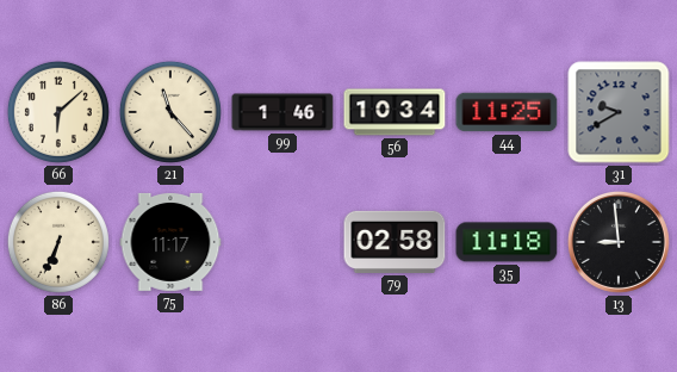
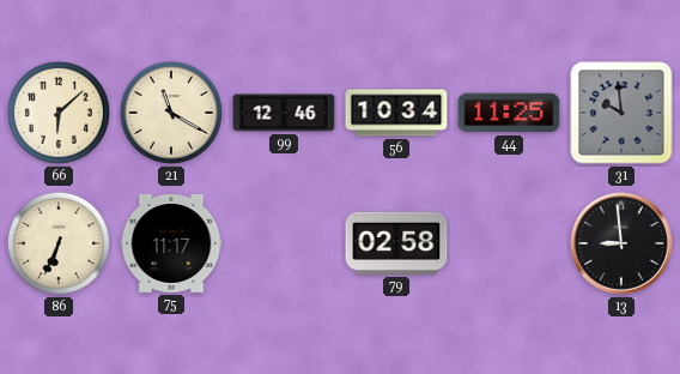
21: 11:23 -> 11:20 (171, 113)
99: 1:46 -> 12:46 (284, 113)
31: 9:40 -> 9:59 (621, 113)
35: 11:18 -> none (507, 242)
